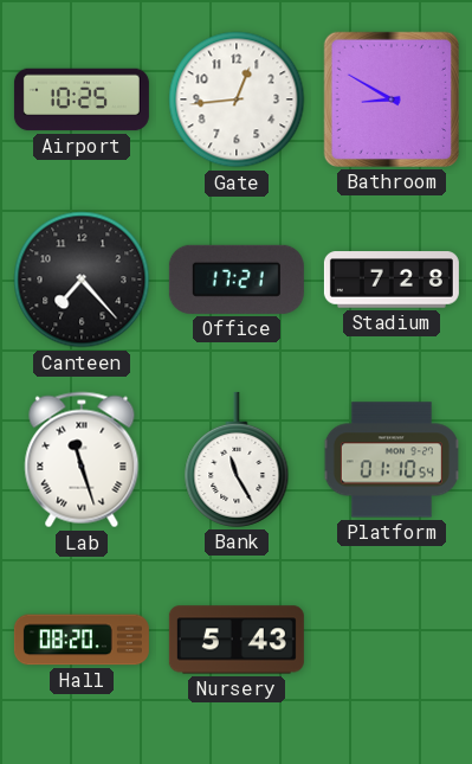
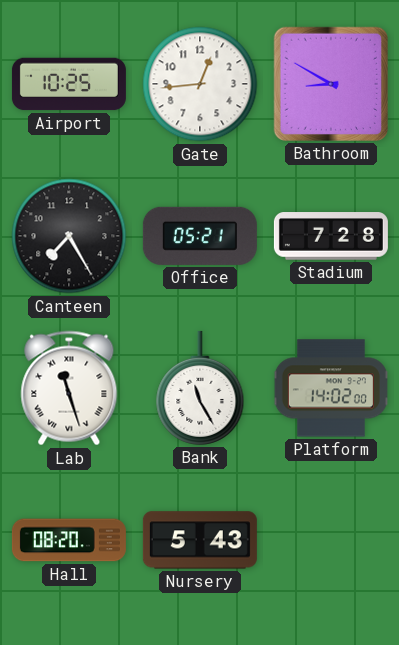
Canteen: 7:23 -> 7:25 (69, 236)
Office: 17:21 -> 05:21 (200, 236)
Platform: 01:10 -> 14:02 (331, 388)
